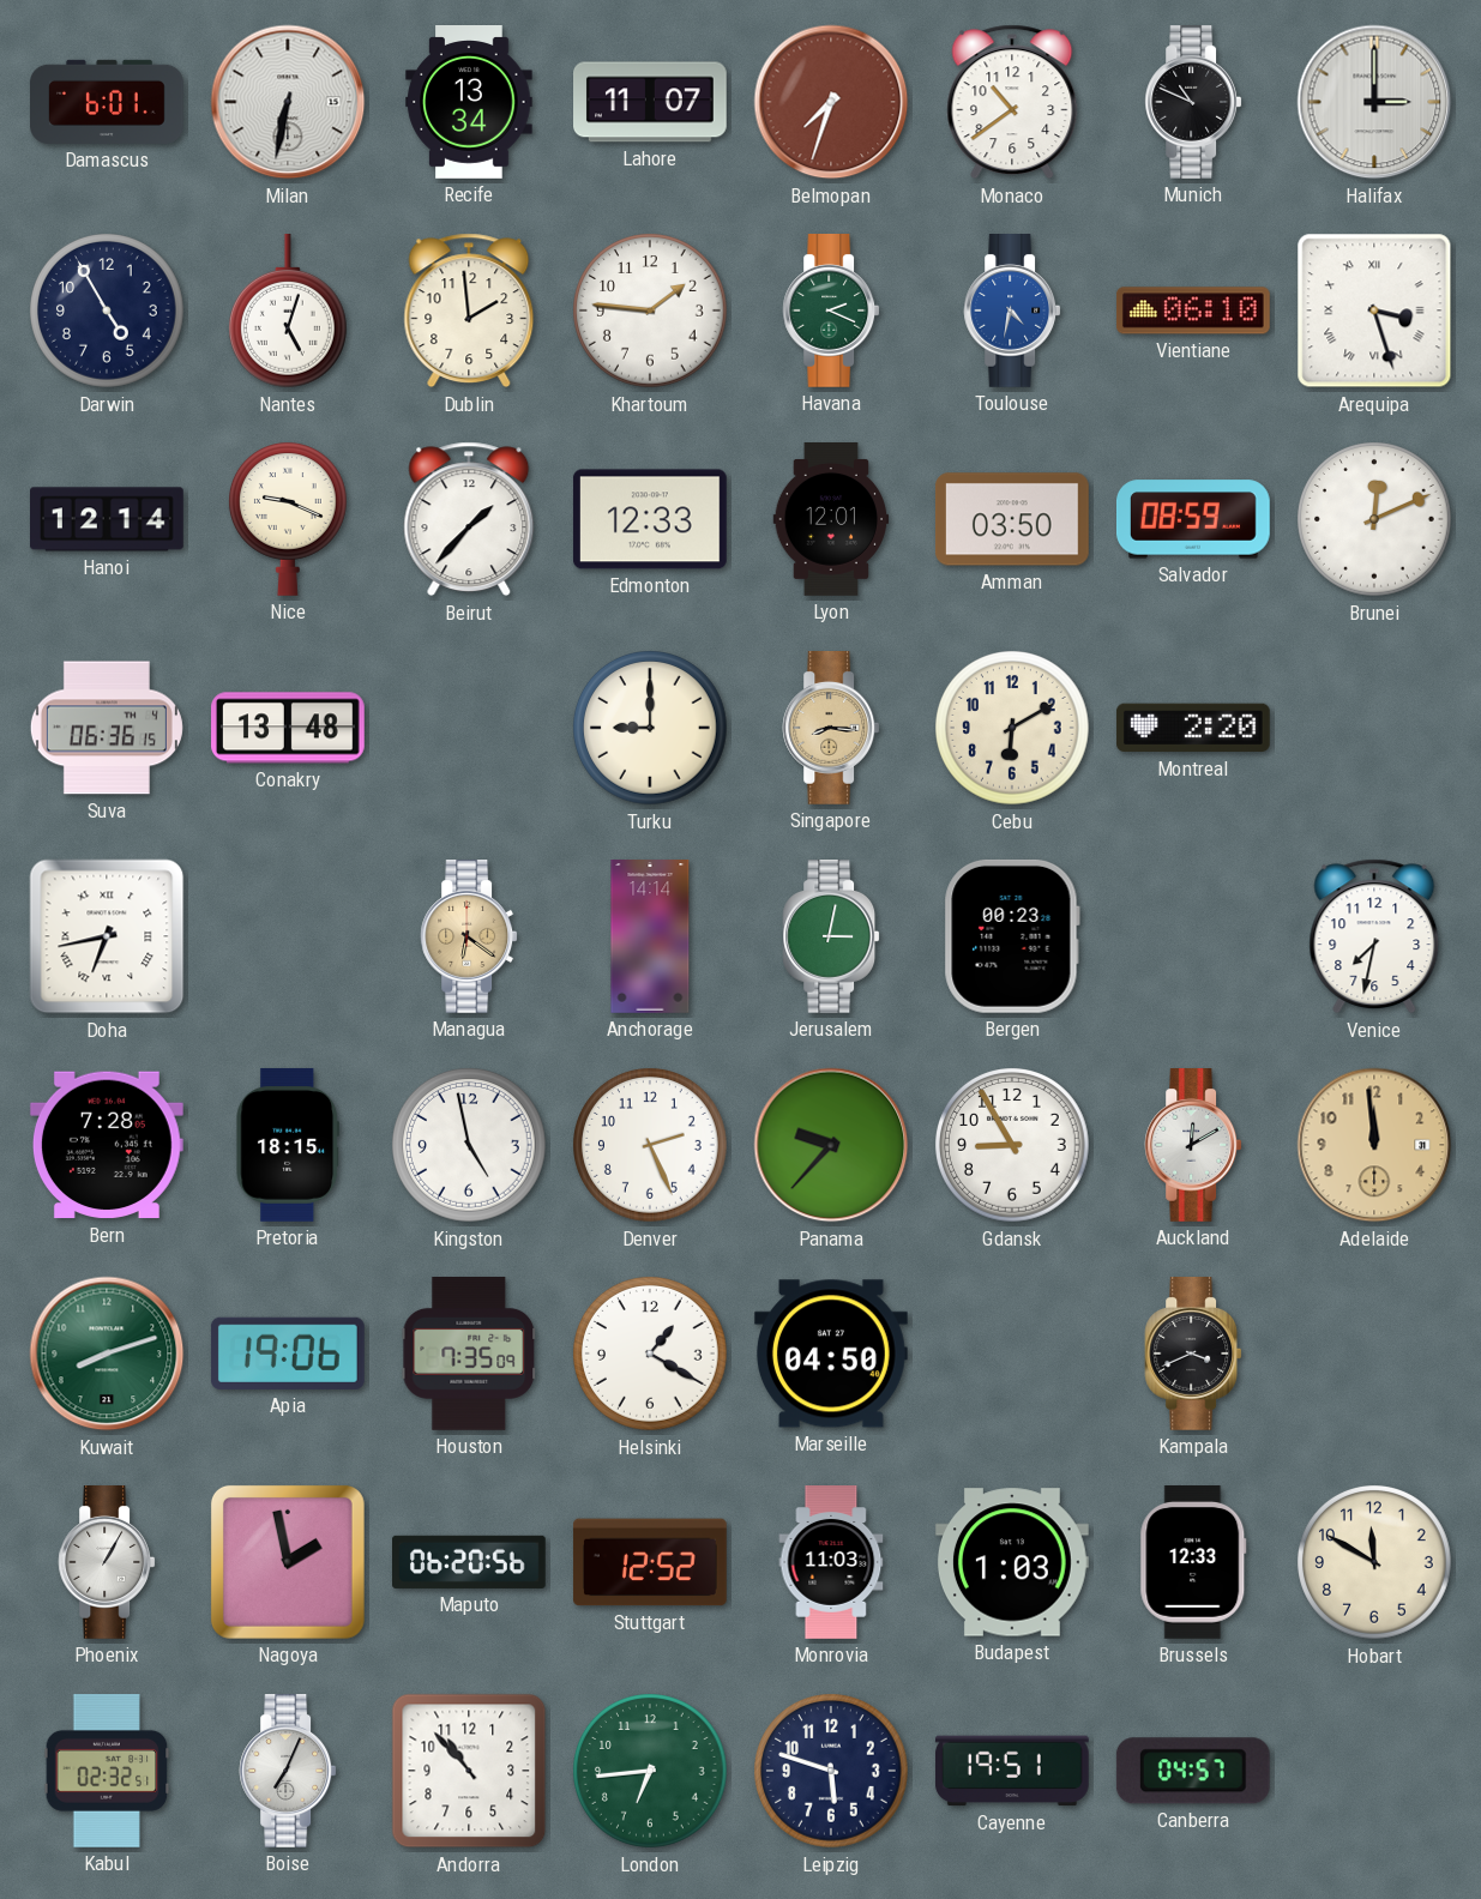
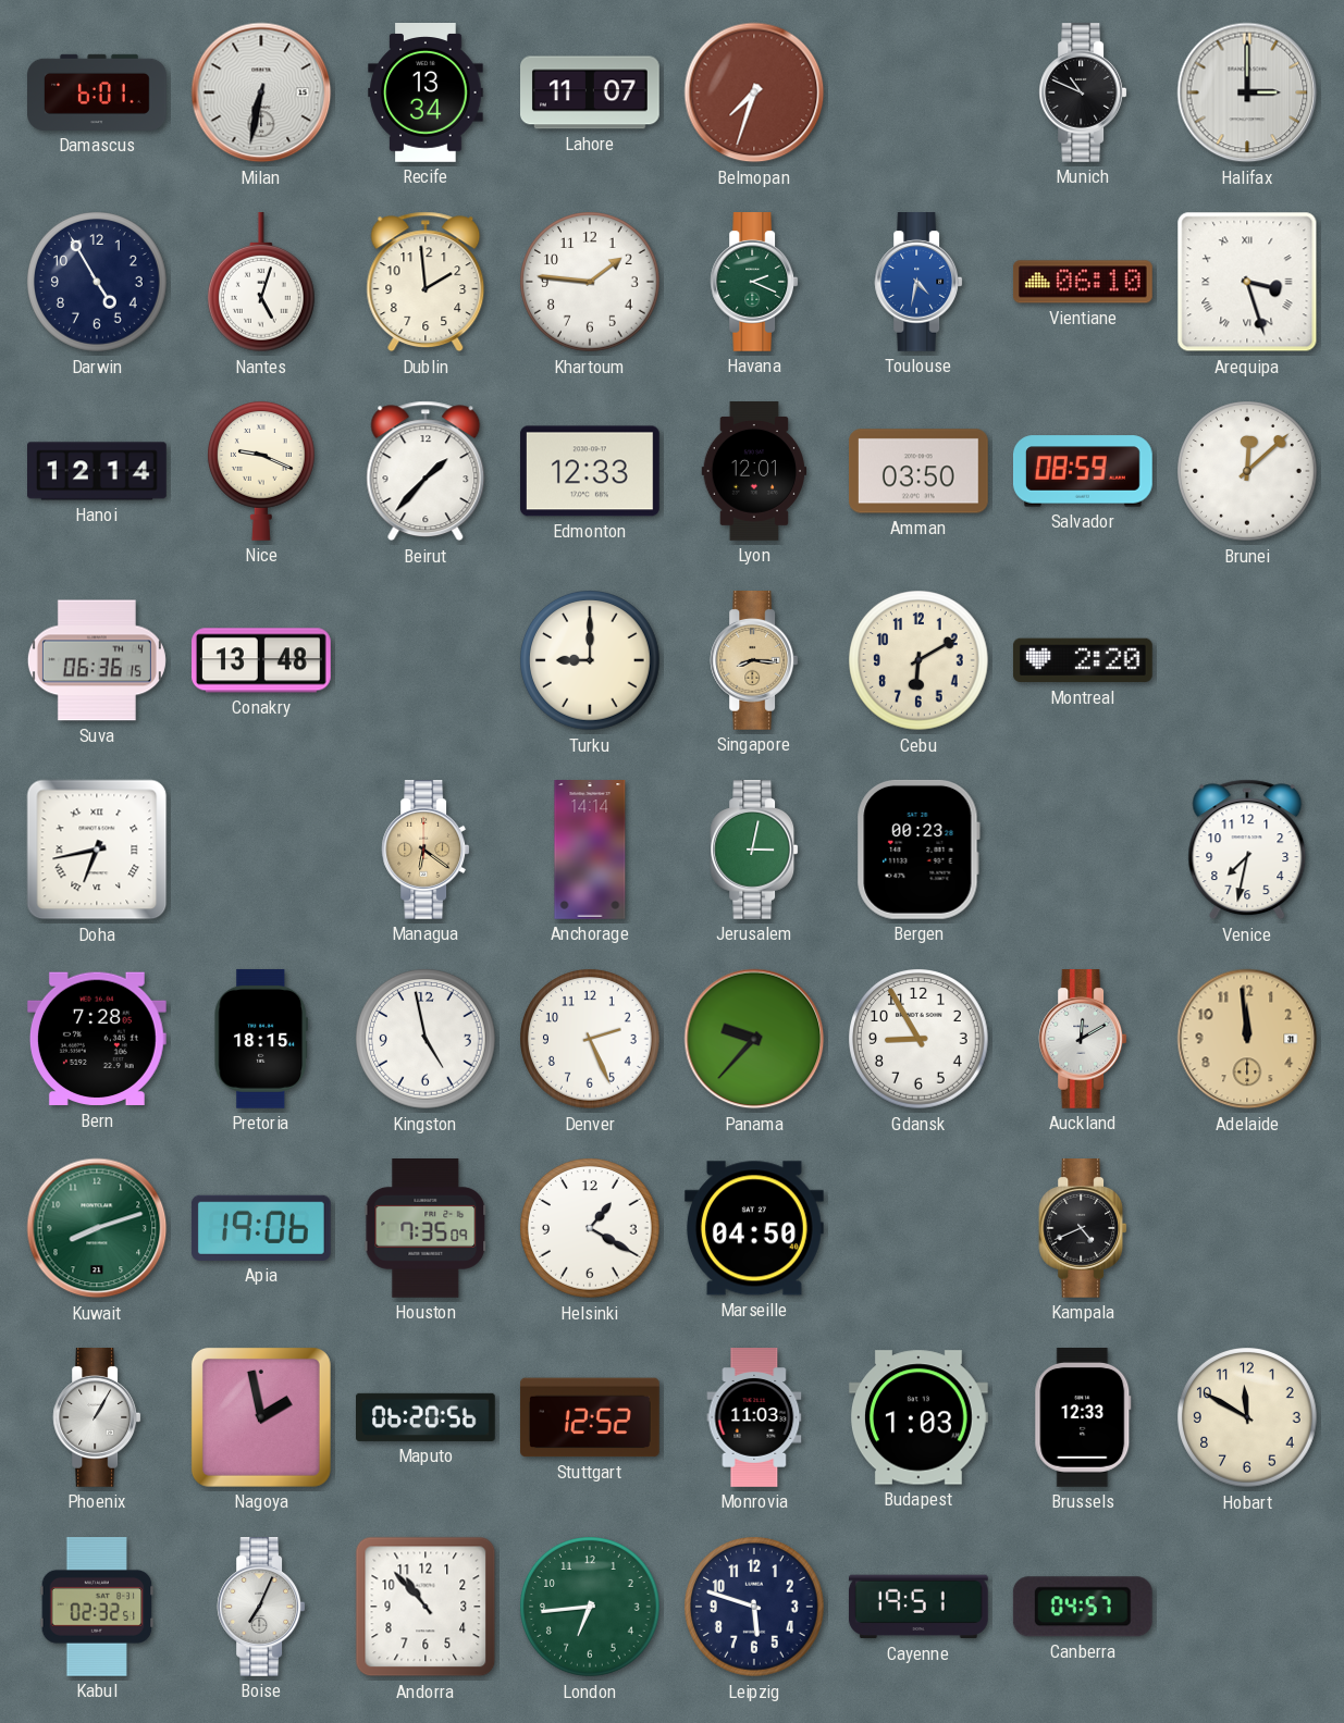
Monaco: 10:39 -> none (1012, 102)
Brunei: 12:11 -> 12:08 (1248, 472)
Kampala: 3:41 -> 4:41 (1083, 1229)
